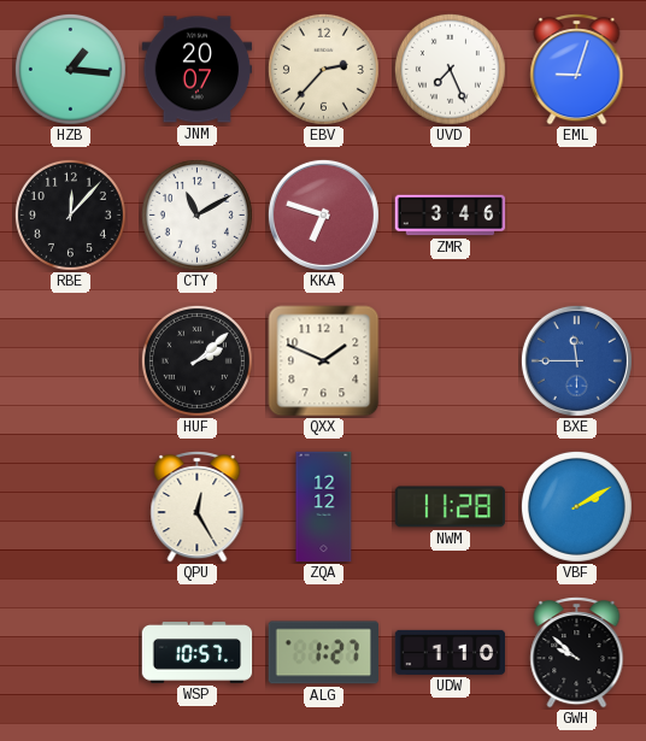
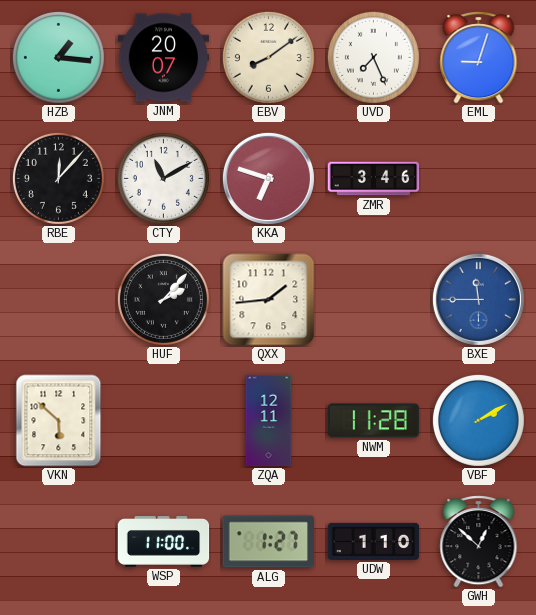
EBV: 2:37 -> 8:09 (268, 57)
HUF: 2:08 -> 2:07 (163, 299)
QXX: 1:49 -> 1:44 (269, 300)
VKN: none -> 5:52 (59, 421)
QPU: 12:25 -> none (198, 507)
ZQA: 12:12 -> 12:11 (269, 421)
WSP: 10:57 -> 11:00 (164, 542)
GWH: 9:52 -> 12:52 (479, 542)
